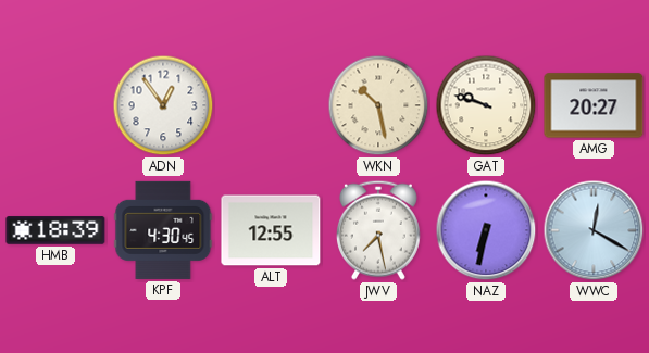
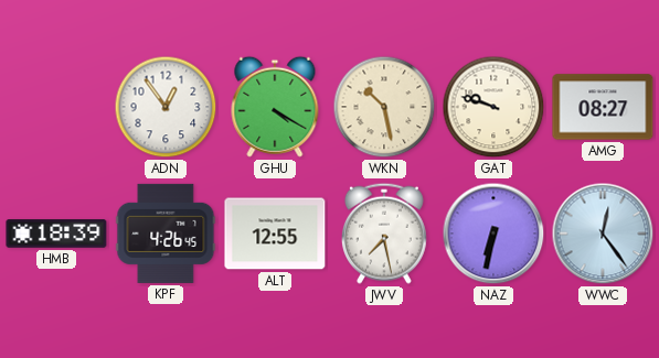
GHU: none -> 4:20 (275, 107)
AMG: 20:27 -> 08:27 (603, 107)
KPF: 4:30 -> 4:26 (166, 234)
WWC: 12:20 -> 12:24 (603, 234)
